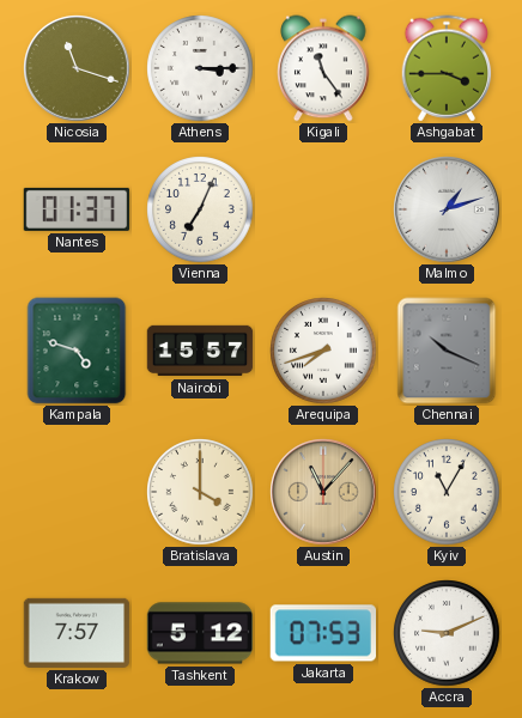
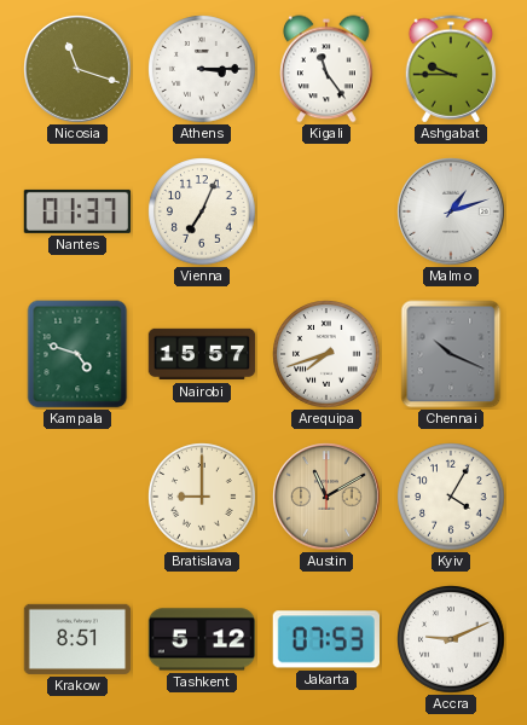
Ashgabat: 3:45 -> 9:45 (451, 69)
Bratislava: 4:00 -> 9:00 (202, 497)
Austin: 11:07 -> 11:10 (326, 497)
Kyiv: 11:05 -> 4:05 (451, 497)
Krakow: 7:57 -> 8:51 (77, 639)
